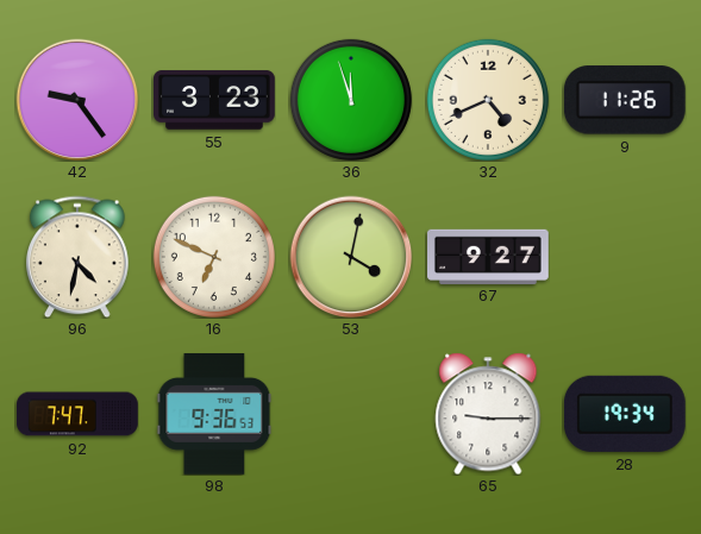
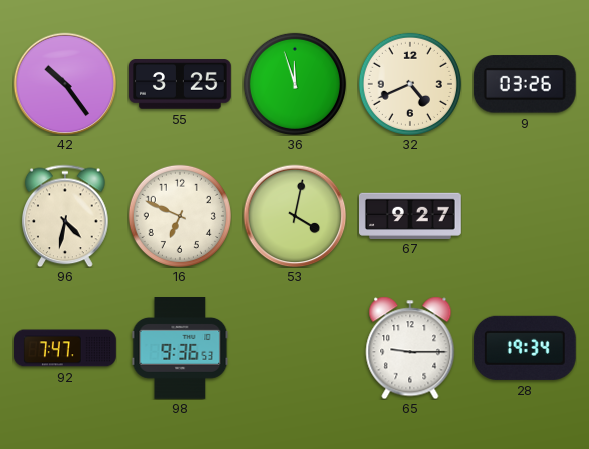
42: 9:24 -> 10:24 (65, 84)
55: 3:23 -> 3:25 (181, 84)
9: 11:26 -> 03:26 (525, 84)
